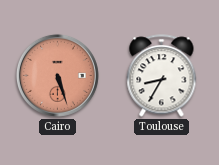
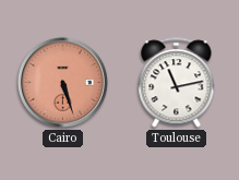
Toulouse: 8:35 -> 11:13 (177, 83)
